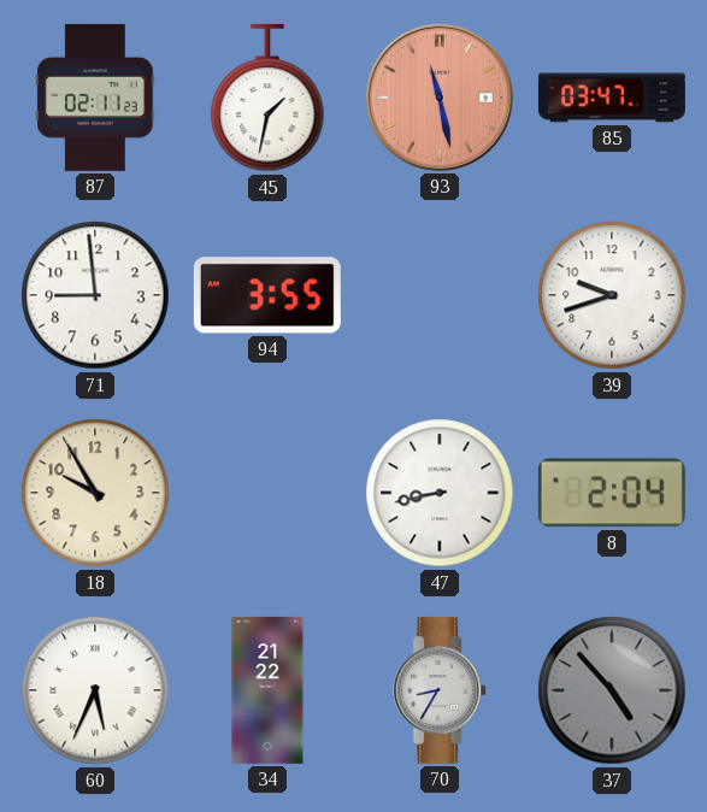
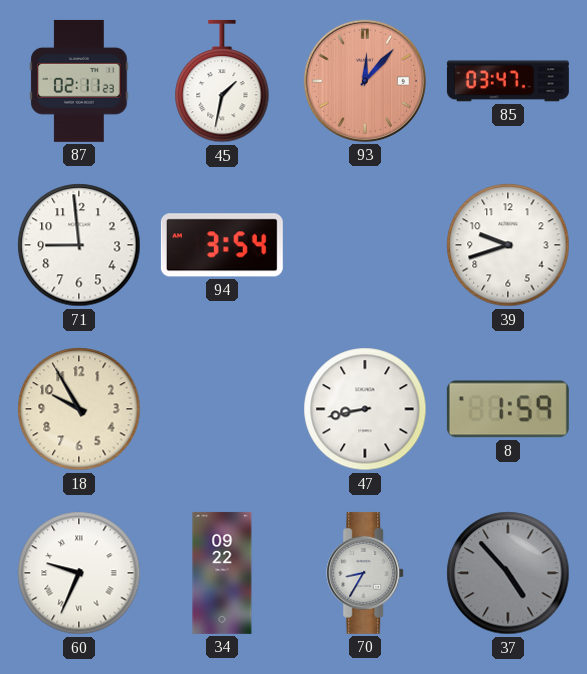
93: 11:28 -> 12:07 (365, 81)
94: 3:55 -> 3:54 (222, 245)
8: 2:04 -> 1:59 (508, 409)
60: 5:34 -> 9:34 (79, 573)
34: 21:22 -> 09:22 (222, 573)
